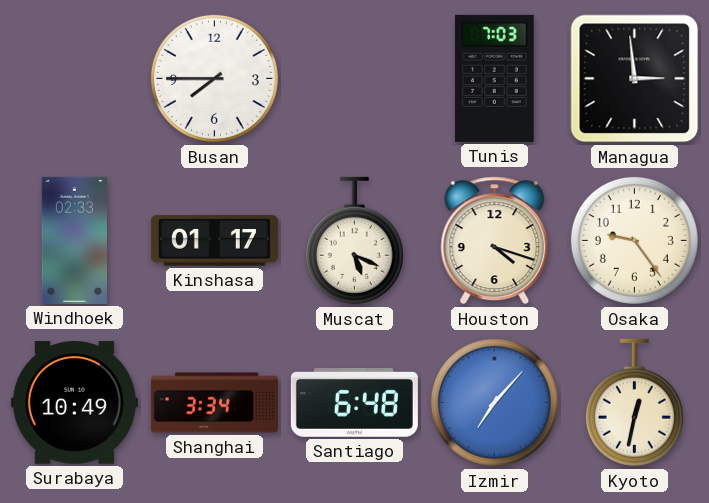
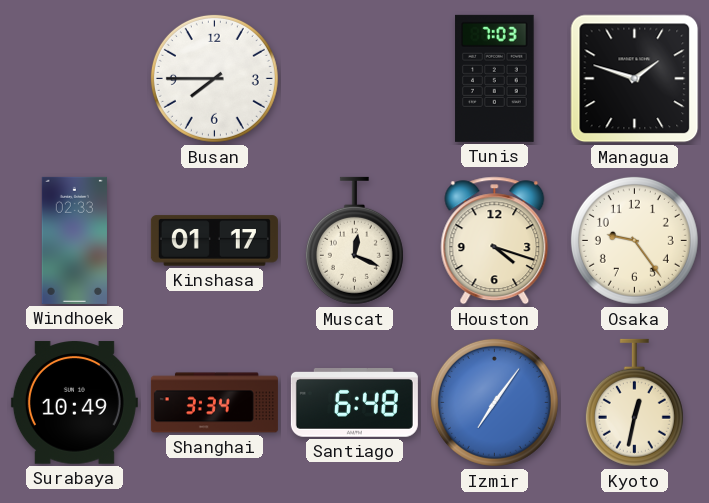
Managua: 2:59 -> 1:48 (635, 79)
Muscat: 5:19 -> 12:19 (354, 241)
Izmir: 7:07 -> 7:06 (494, 402)
